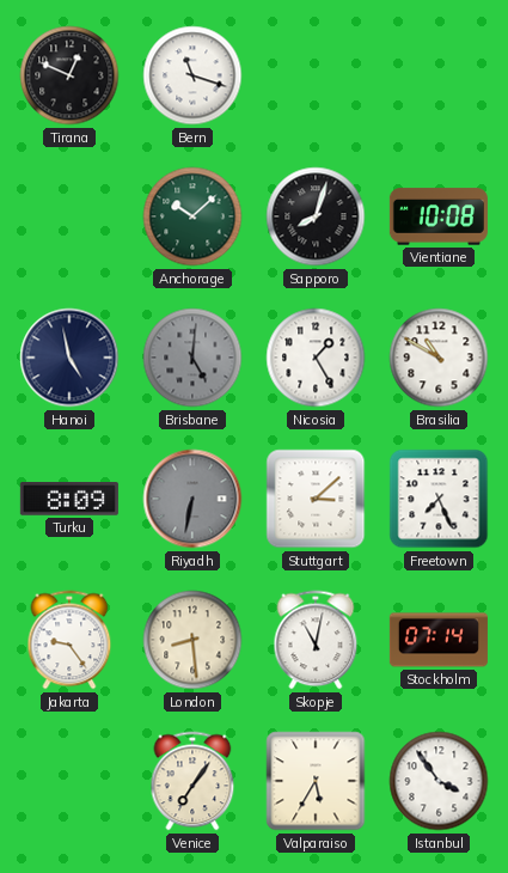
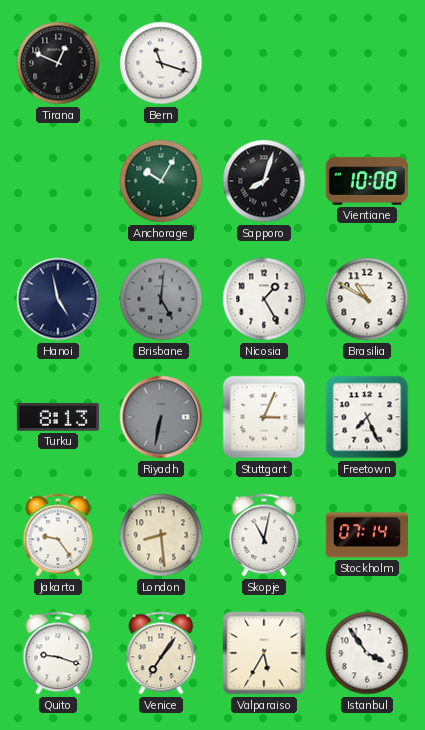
Anchorage: 10:08 -> 10:05 (161, 181)
Turku: 8:09 -> 8:13 (58, 418)
Stuttgart: 3:08 -> 3:04 (264, 417)
Quito: none -> 9:18 (58, 653)
